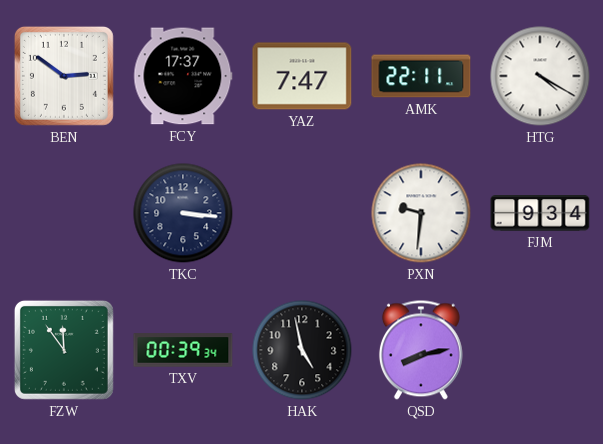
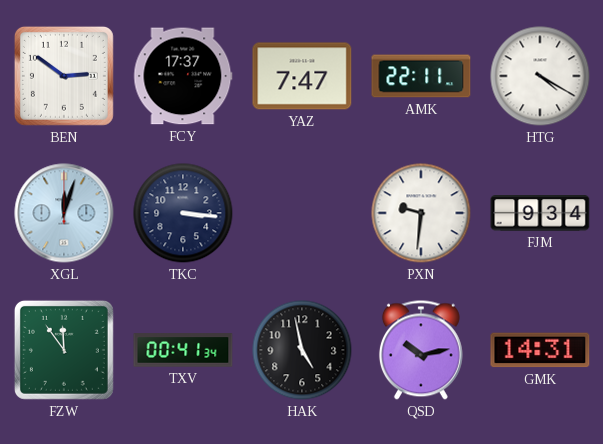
XGL: none -> 12:03 (64, 213)
TXV: 00:39 -> 00:41 (183, 350)
QSD: 8:13 -> 10:13 (421, 350)
GMK: none -> 14:31 (540, 350)
